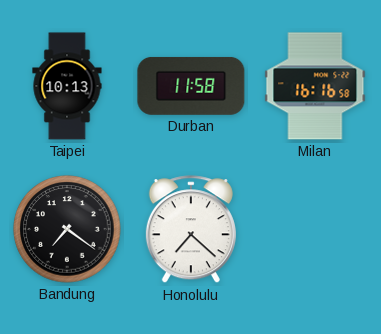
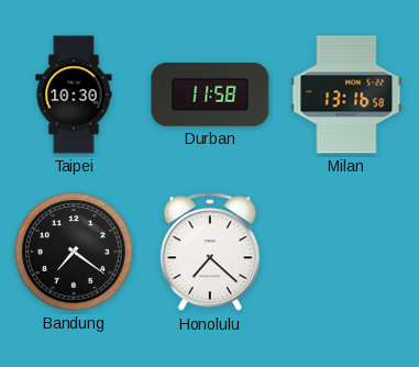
Taipei: 10:13 -> 10:30 (74, 94)
Milan: 16:16 -> 13:16 (346, 94)
